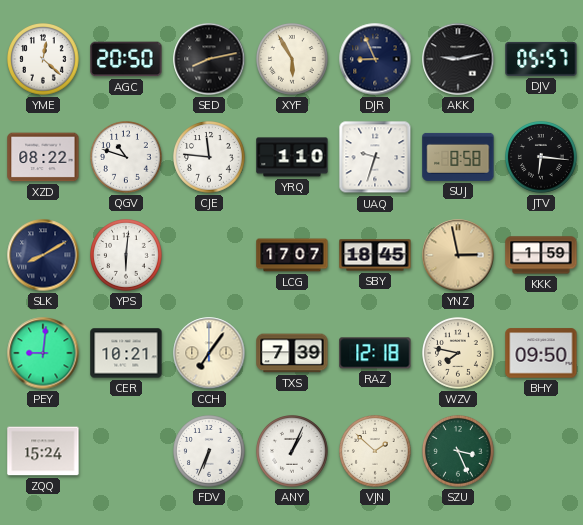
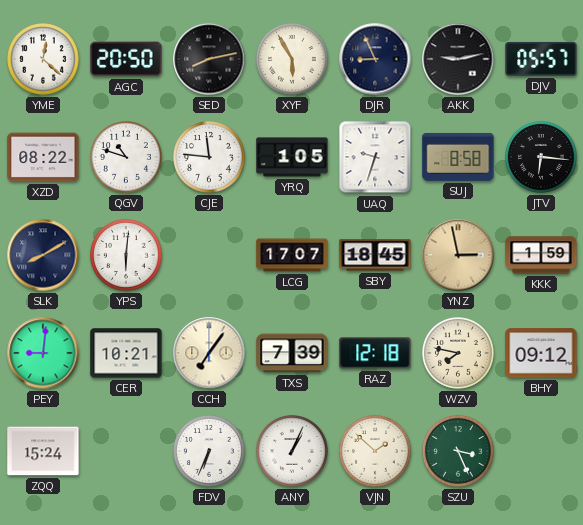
YRQ: 1:10 -> 1:05 (292, 157)
BHY: 09:50 -> 09:12 (541, 353)
